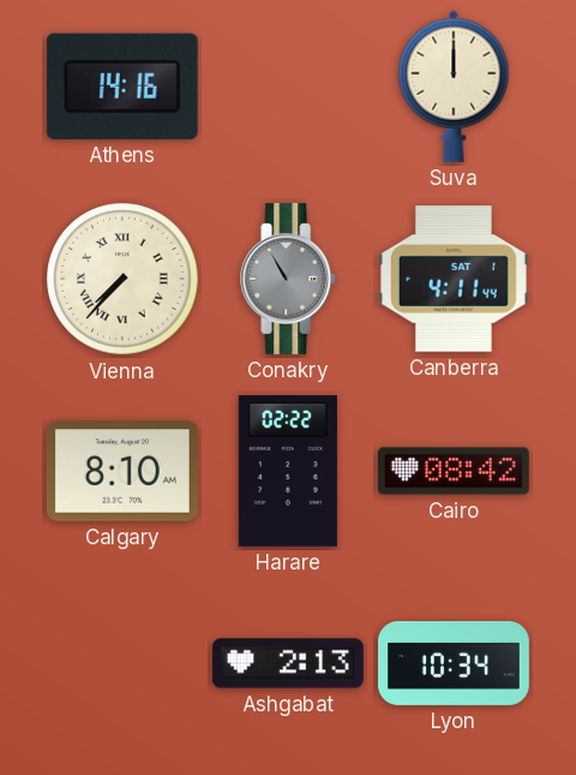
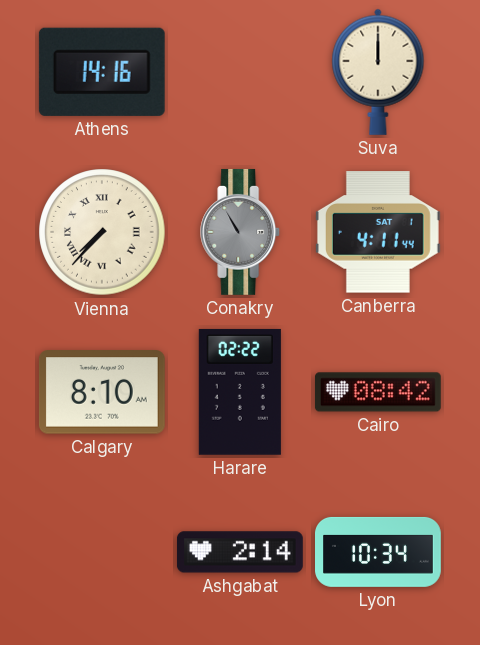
Ashgabat: 2:13 -> 2:14 (240, 552)
